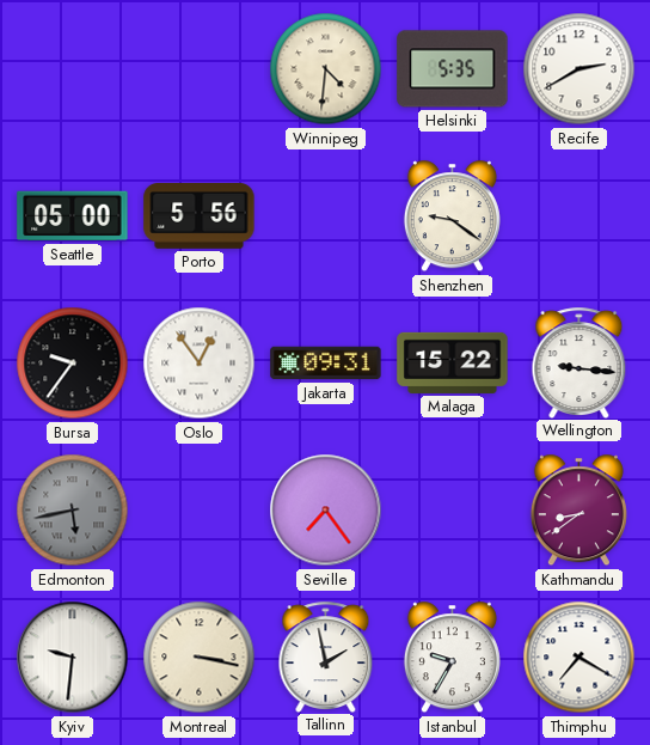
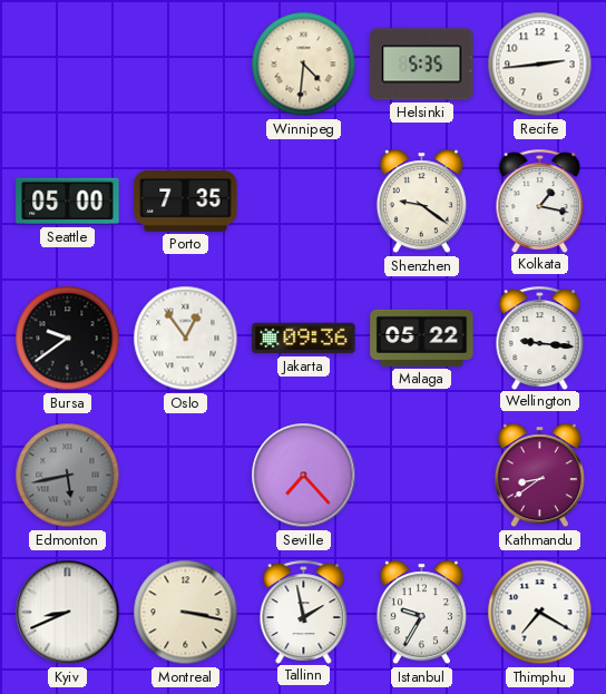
Recife: 2:40 -> 2:44 (540, 65)
Porto: 5:56 -> 7:35 (186, 202)
Kolkata: none -> 1:17 (540, 201)
Bursa: 9:36 -> 9:39 (68, 339)
Jakarta: 09:31 -> 09:36 (304, 339)
Malaga: 15:22 -> 05:22 (422, 338)
Seville: 7:24 -> 7:23 (304, 476)
Kyiv: 9:31 -> 8:41 (68, 613)
